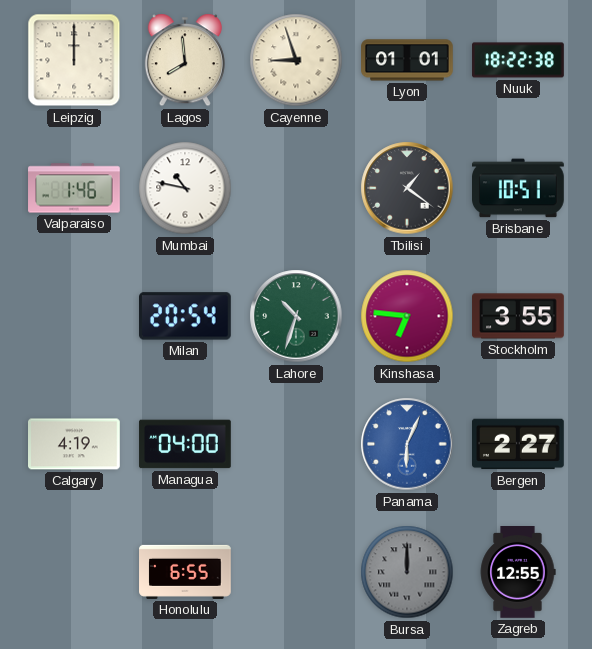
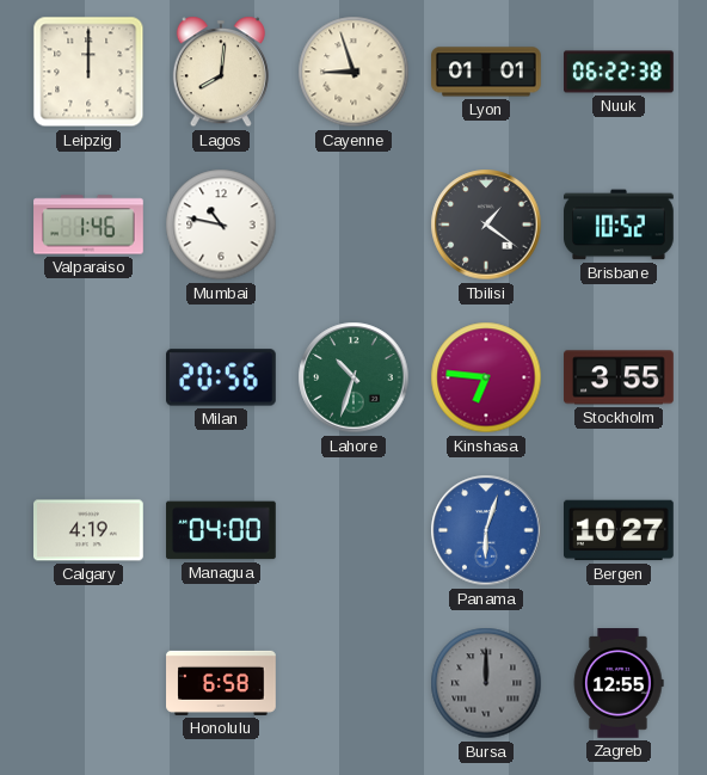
Lagos: 7:59 -> 8:01 (221, 72)
Nuuk: 18:22 -> 06:22 (619, 72)
Brisbane: 10:51 -> 10:52 (620, 224)
Milan: 20:54 -> 20:56 (222, 377)
Panama: 6:04 -> 6:03 (486, 530)
Bergen: 2:27 -> 10:27 (620, 530)
Honolulu: 6:55 -> 6:58 (221, 683)
